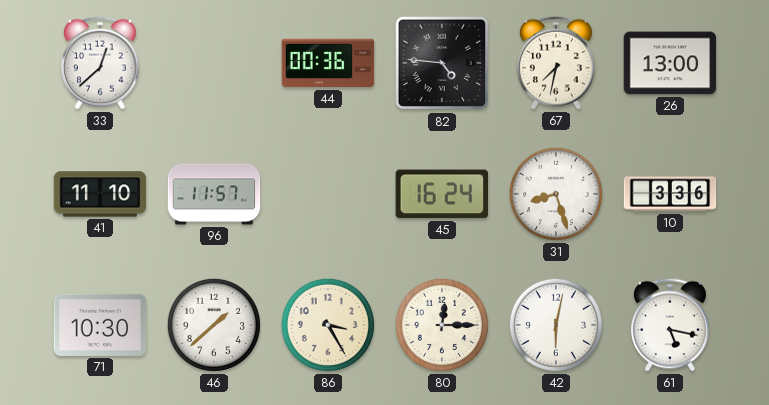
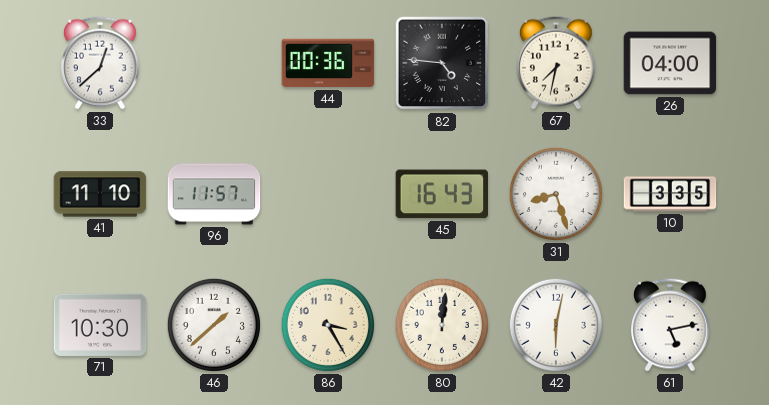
26: 13:00 -> 04:00 (670, 63)
45: 16:24 -> 16:43 (441, 194)
10: 3:36 -> 3:35 (670, 194)
80: 12:15 -> 12:01 (442, 325)
61: 5:17 -> 5:13 (671, 325)
